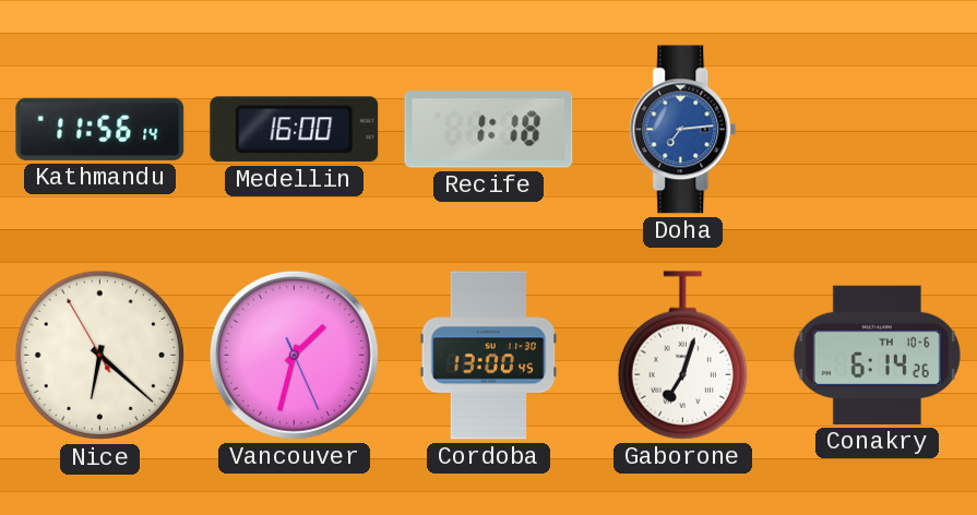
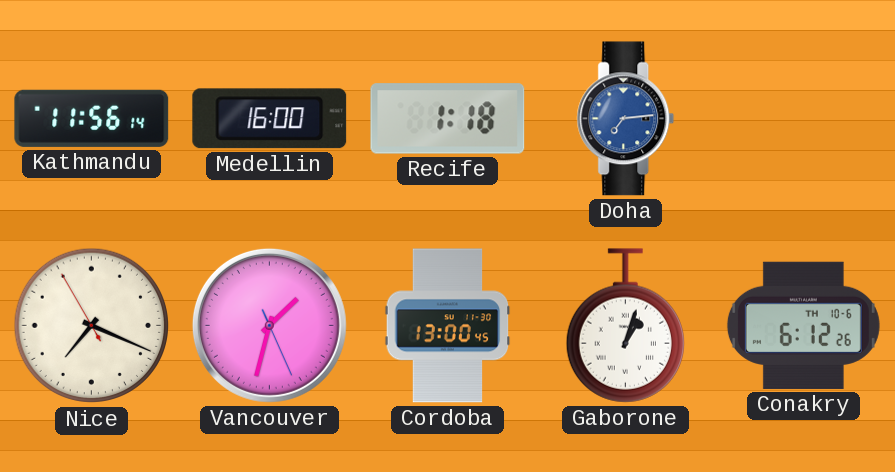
Nice: 6:21 -> 7:18 (92, 326)
Gaborone: 7:03 -> 1:03 (625, 326)
Conakry: 6:14 -> 6:12 (803, 325)
